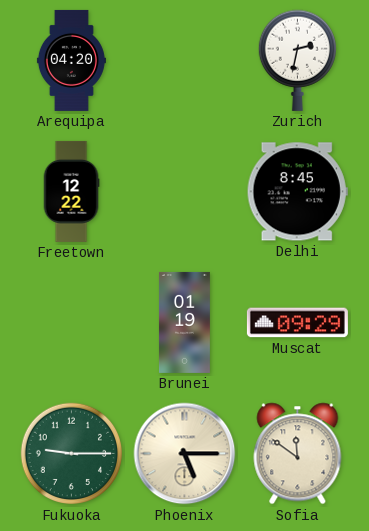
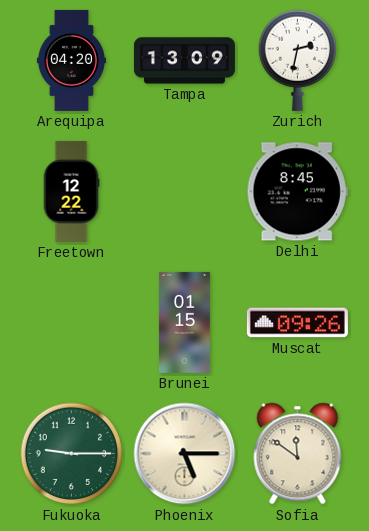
Tampa: none -> 13:09 (184, 61)
Brunei: 01:19 -> 01:15 (184, 322)
Muscat: 09:29 -> 09:26 (297, 323)
